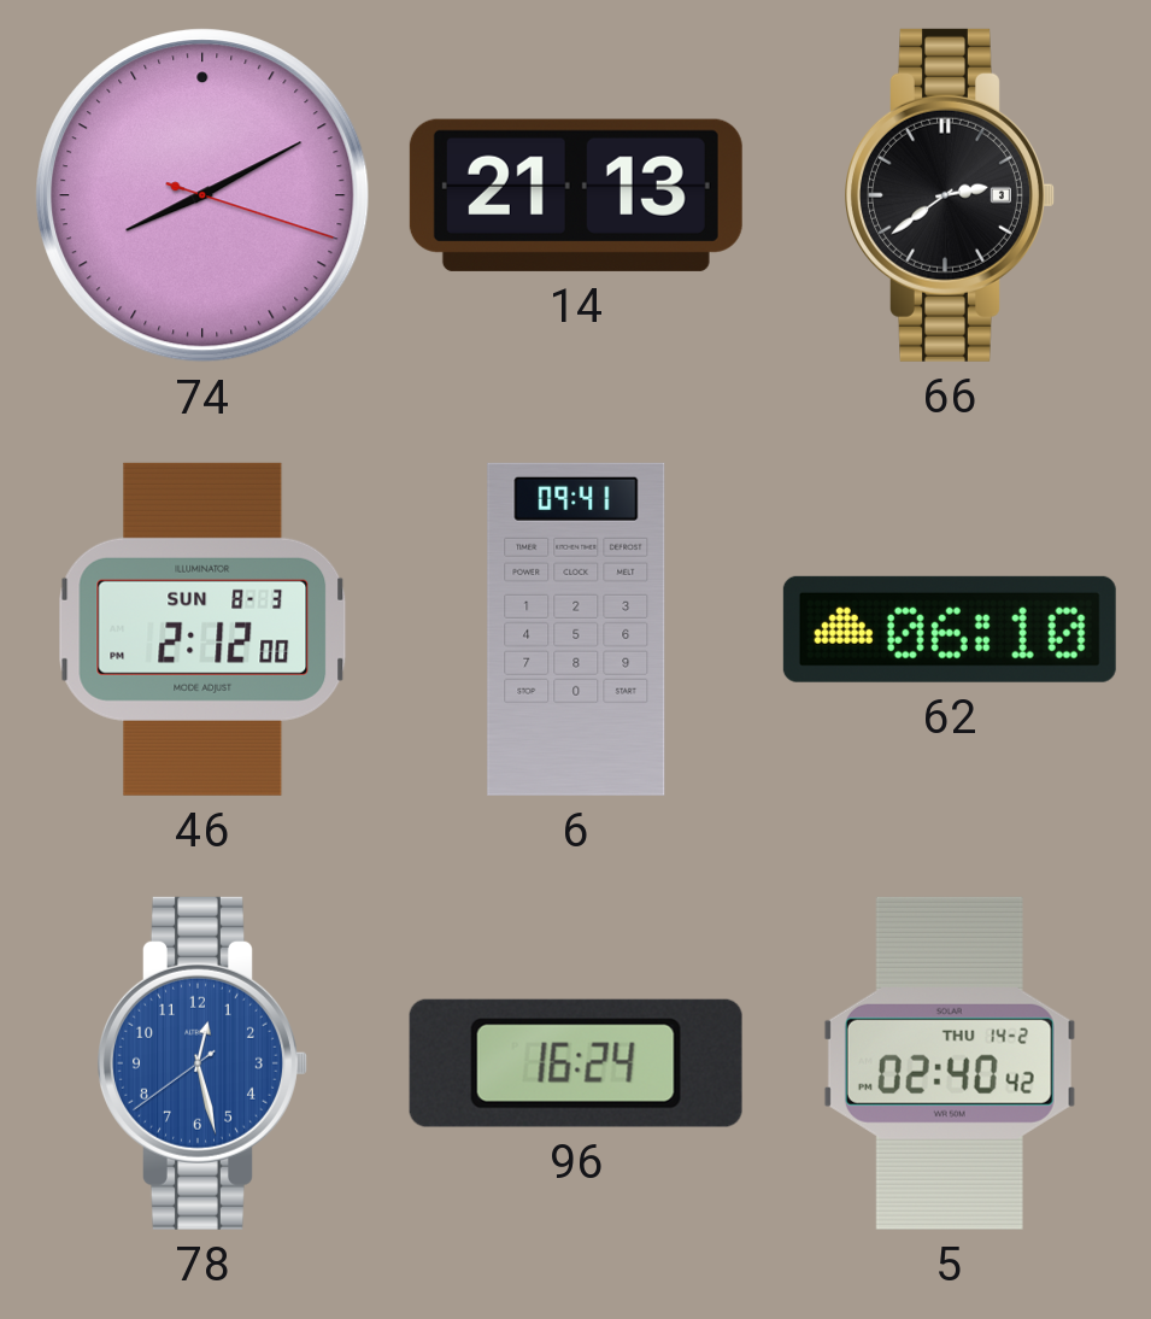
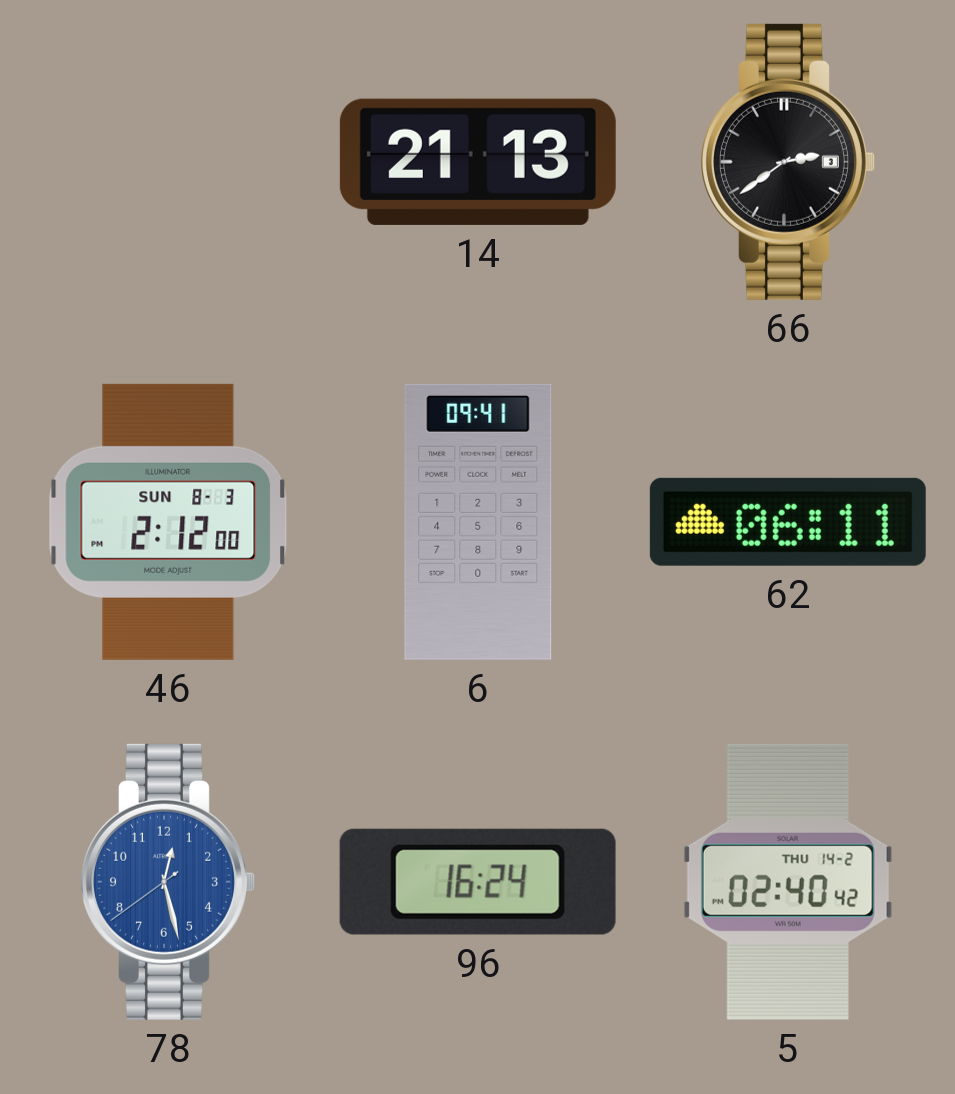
74: 8:10 -> none (202, 195)
62: 06:10 -> 06:11 (788, 522)
